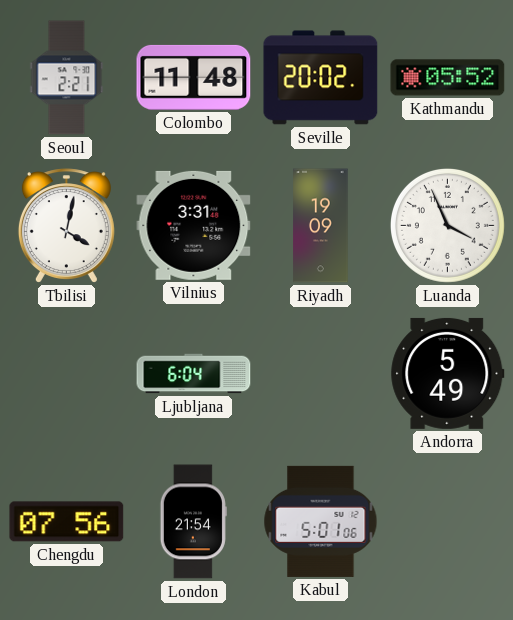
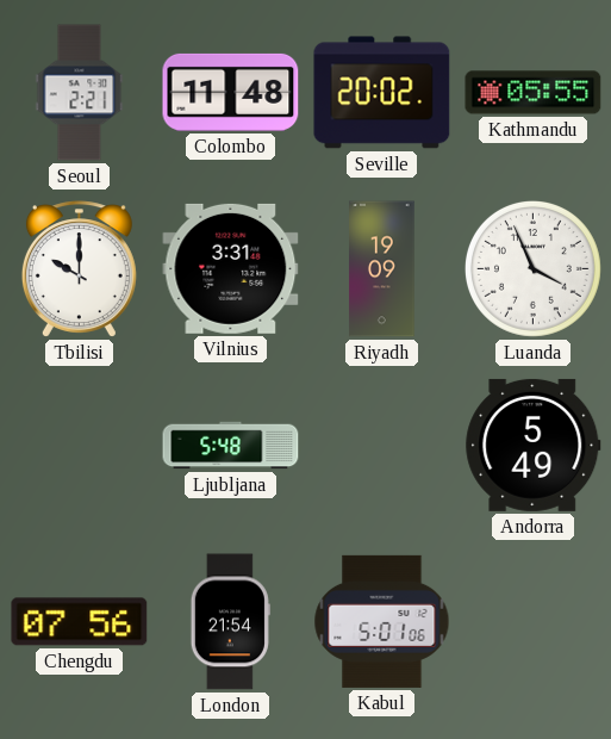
Kathmandu: 05:52 -> 05:55 (534, 93)
Tbilisi: 4:02 -> 10:00 (79, 269)
Ljubljana: 6:04 -> 5:48 (231, 446)
